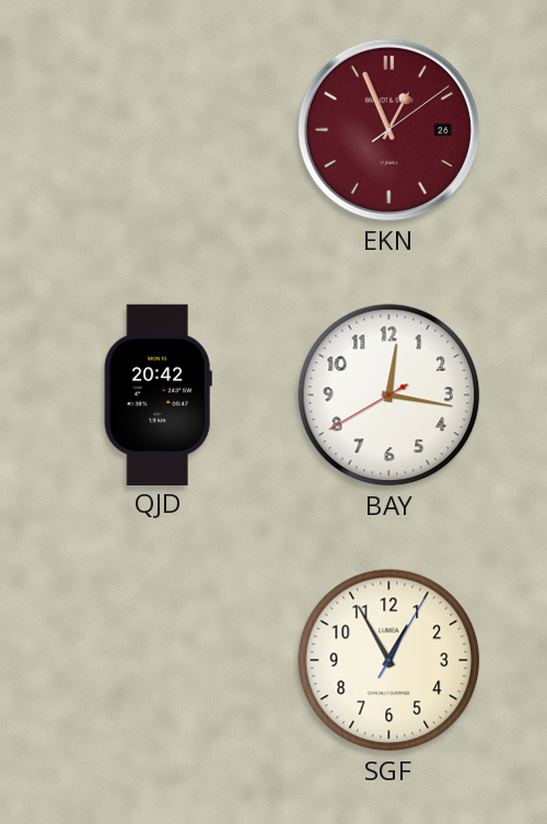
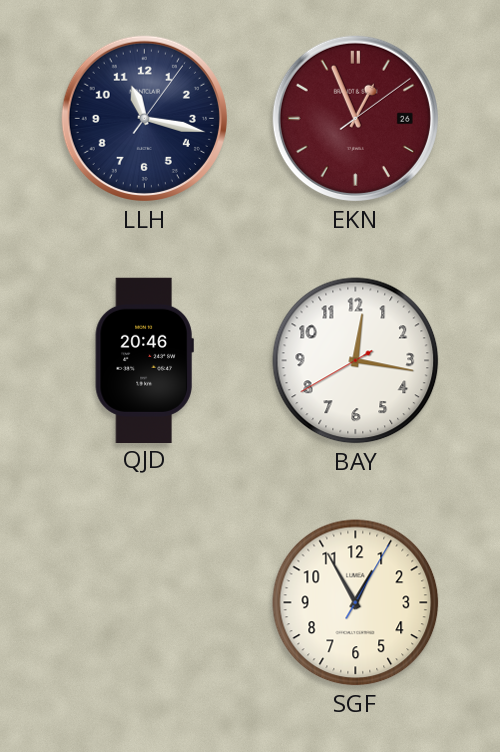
LLH: none -> 11:17 (144, 118)
QJD: 20:42 -> 20:46 (144, 360)
